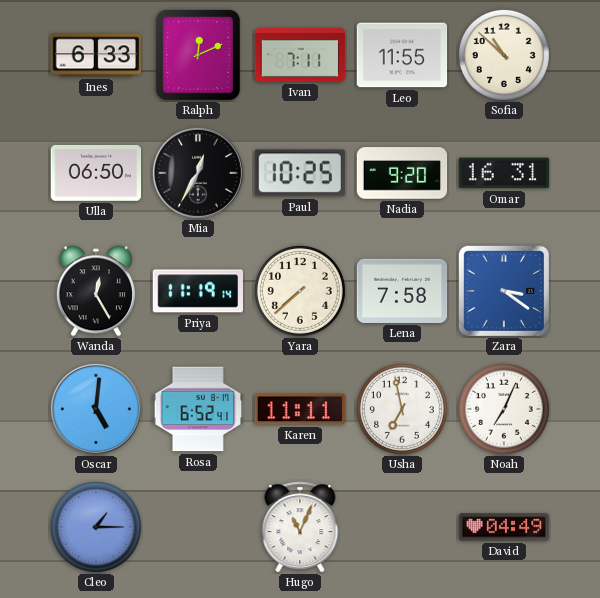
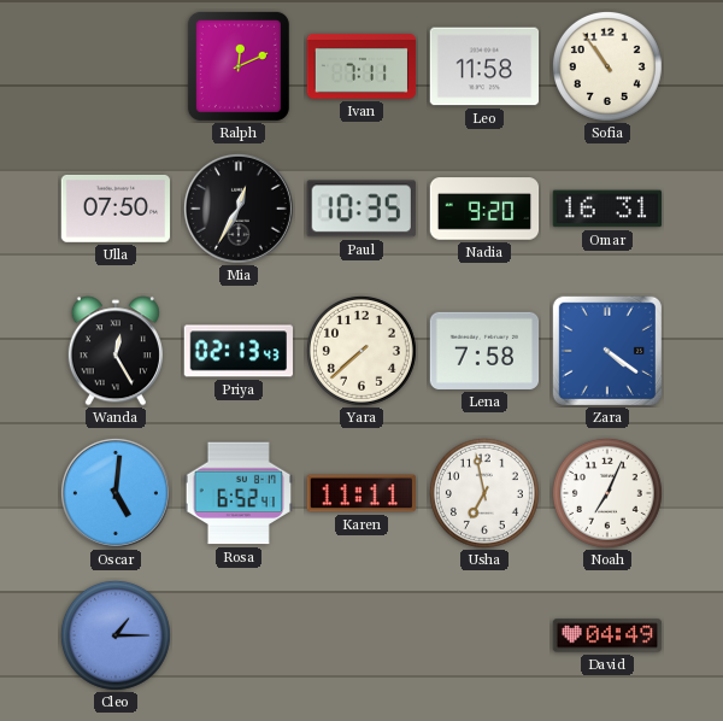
Ines: 6:33 -> none (95, 55)
Leo: 11:55 -> 11:58 (484, 66)
Sofia: 10:52 -> 10:54 (607, 66)
Ulla: 06:50 -> 07:50 (116, 209)
Paul: 10:25 -> 10:35 (361, 209)
Priya: 11:19 -> 02:13 (237, 351)
Zara: 3:21 -> 4:21 (607, 351)
Hugo: 11:04 -> none (300, 527)
